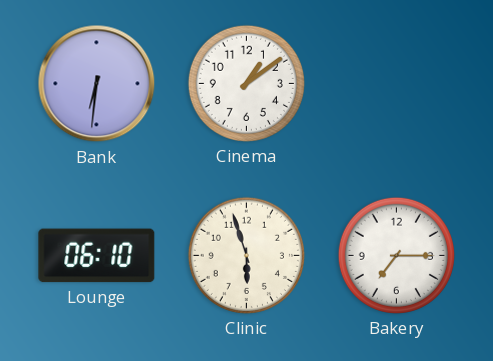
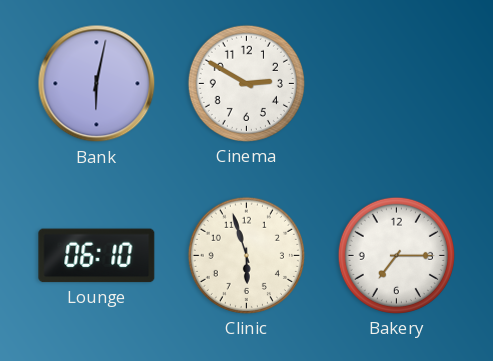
Bank: 6:31 -> 6:02 (97, 84)
Cinema: 1:09 -> 2:50 (246, 83)
